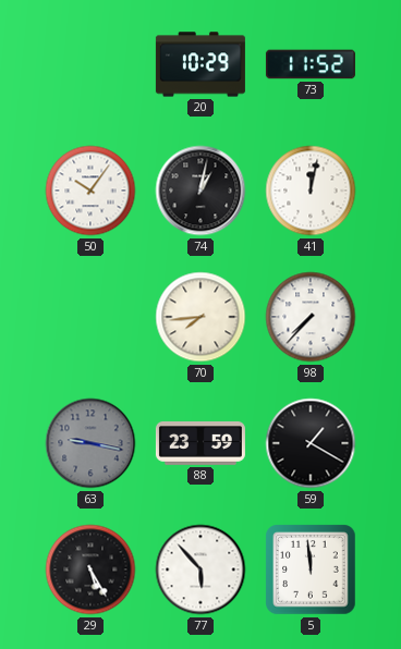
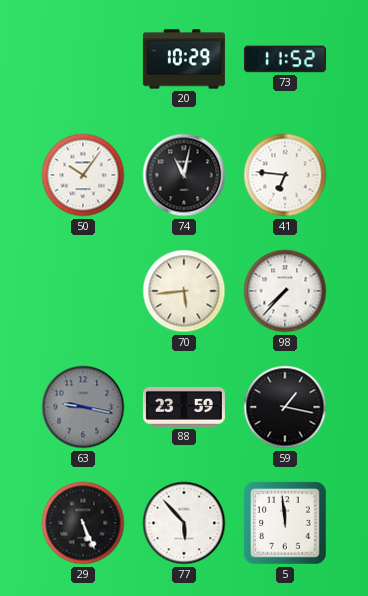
74: 1:02 -> 11:02 (184, 175)
41: 12:02 -> 6:46 (285, 175)
70: 7:44 -> 5:44 (184, 291)
59: 1:20 -> 1:17 (285, 407)
29: 5:25 -> 5:26 (83, 523)
